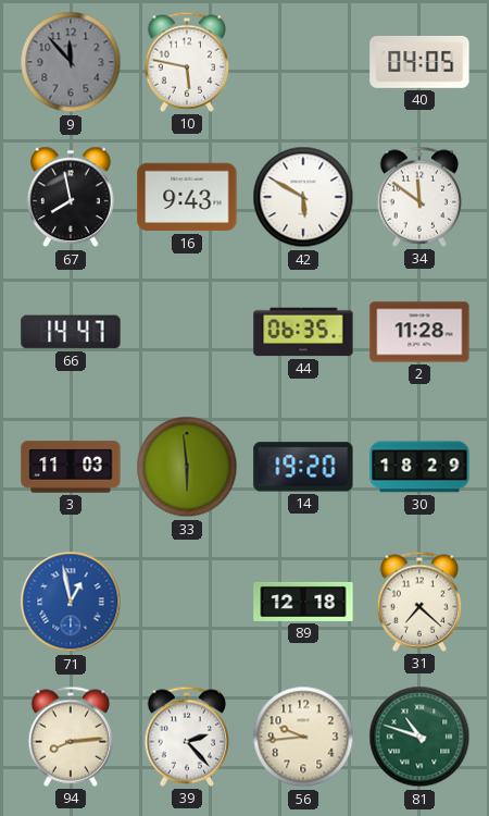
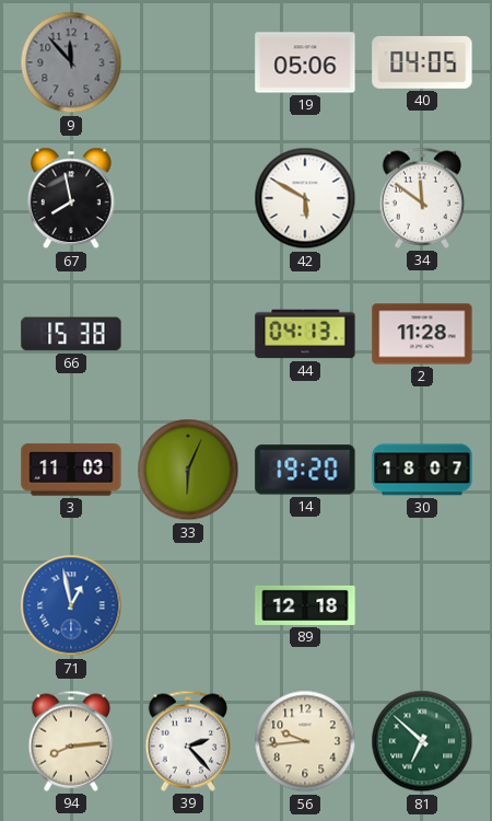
10: 5:47 -> none (187, 62)
19: none -> 05:06 (305, 62)
16: 9:43 -> none (187, 197)
66: 14:47 -> 15:38 (71, 334)
44: 06:35 -> 04:13 (305, 334)
33: 5:59 -> 6:04 (188, 470)
30: 18:29 -> 18:07 (422, 470)
31: 7:22 -> none (419, 602)
81: 10:48 -> 6:52 (422, 741)
